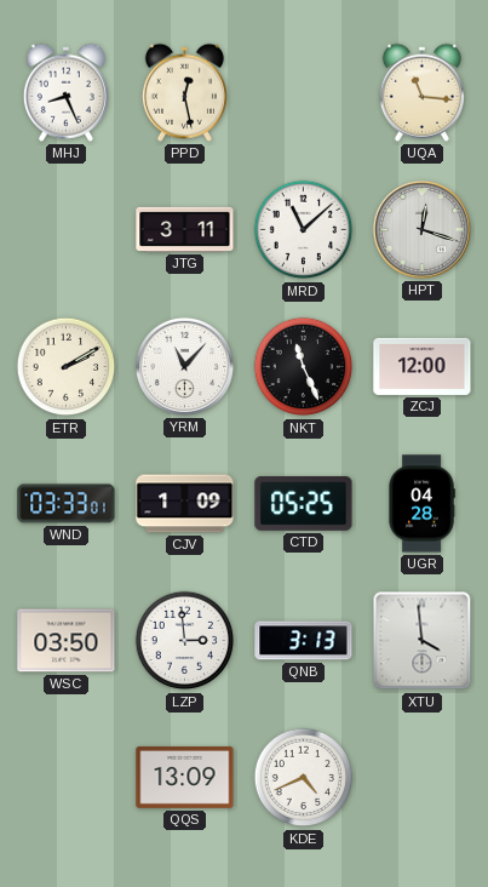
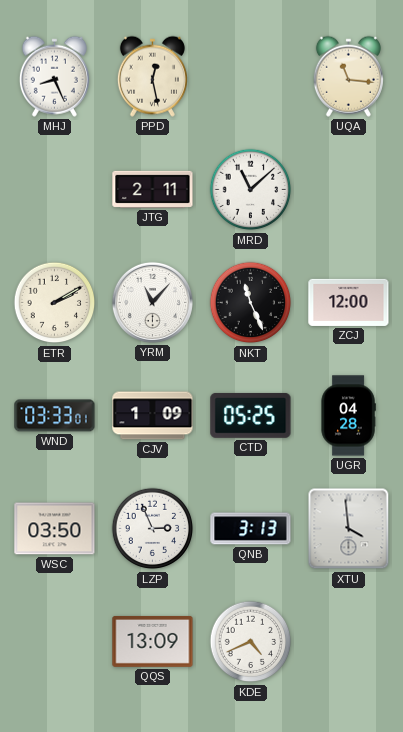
JTG: 3:11 -> 2:11 (153, 189)
HPT: 12:18 -> none (421, 229)
LZP: 2:59 -> 2:56 (153, 529)
